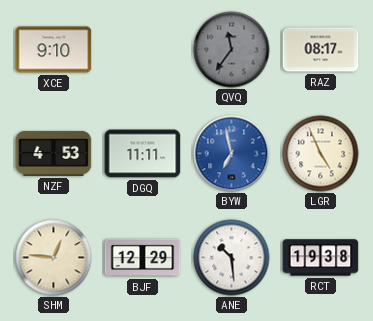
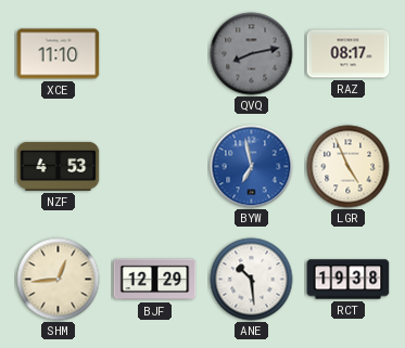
XCE: 9:10 -> 11:10 (59, 54)
QVQ: 11:36 -> 8:13 (252, 54)
DGQ: 11:11 -> none (143, 154)
SHM: 12:46 -> 12:44 (59, 280)
